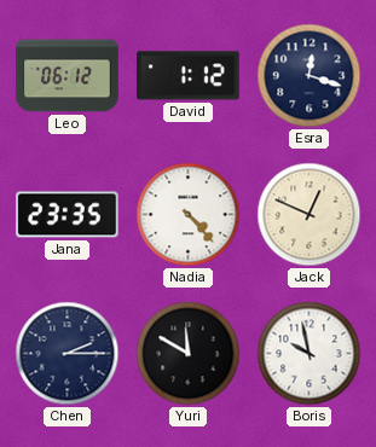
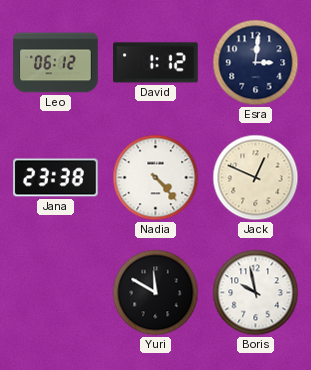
Esra: 12:18 -> 3:01 (256, 63)
Jana: 23:35 -> 23:38 (56, 178)
Chen: 2:15 -> none (68, 354)
